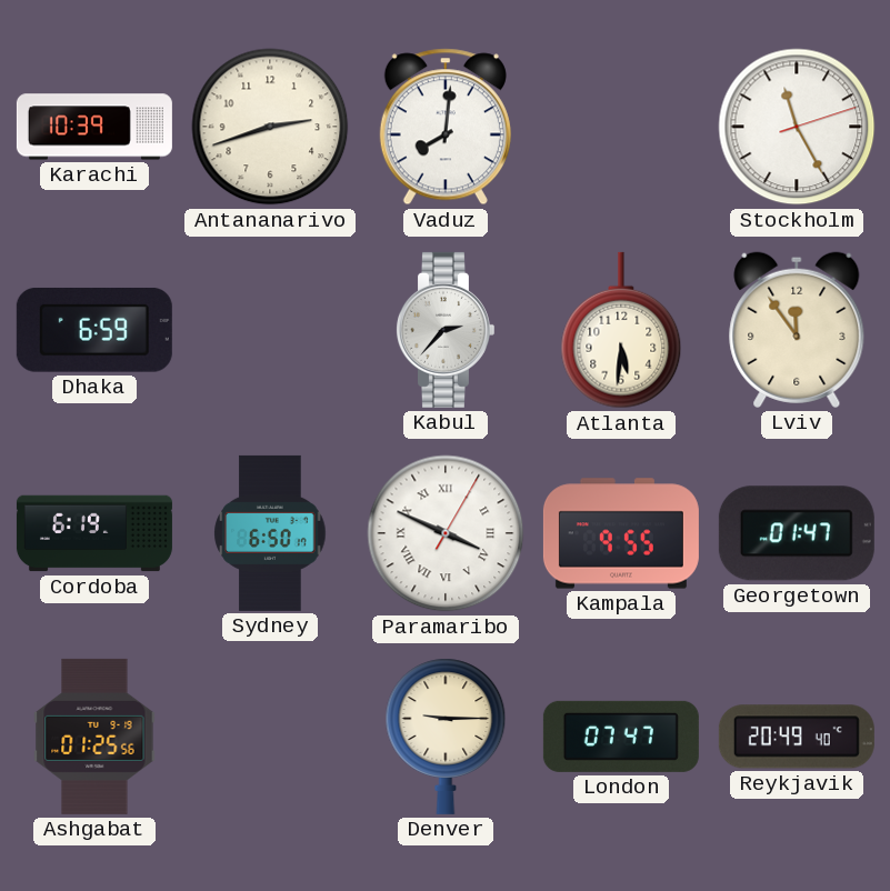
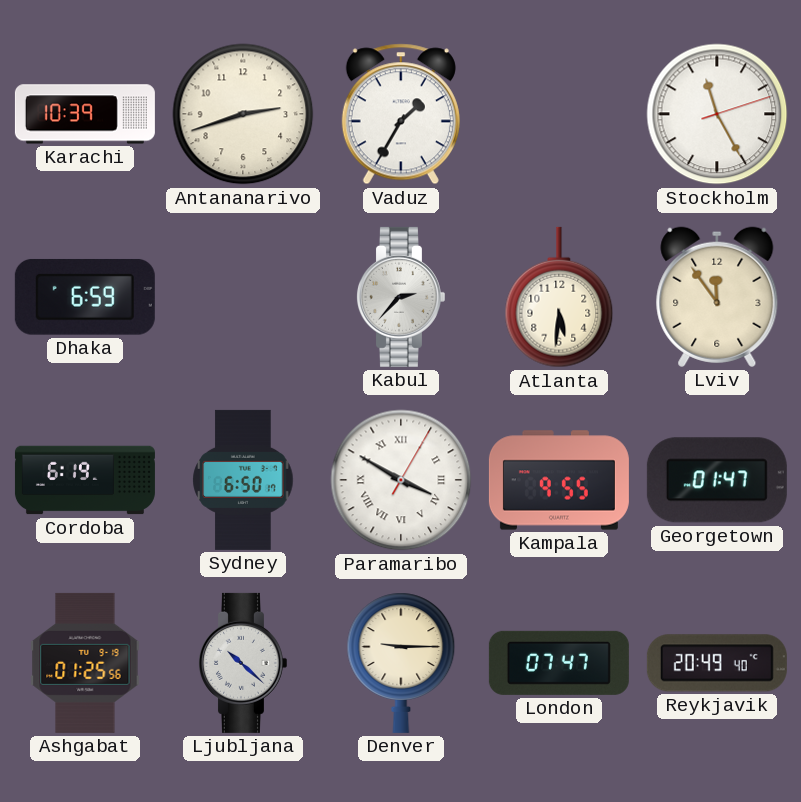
Vaduz: 8:01 -> 1:35 (401, 114)
Paramaribo: 3:49 -> 3:50 (401, 480)
Ljubljana: none -> 10:22 (242, 663)
